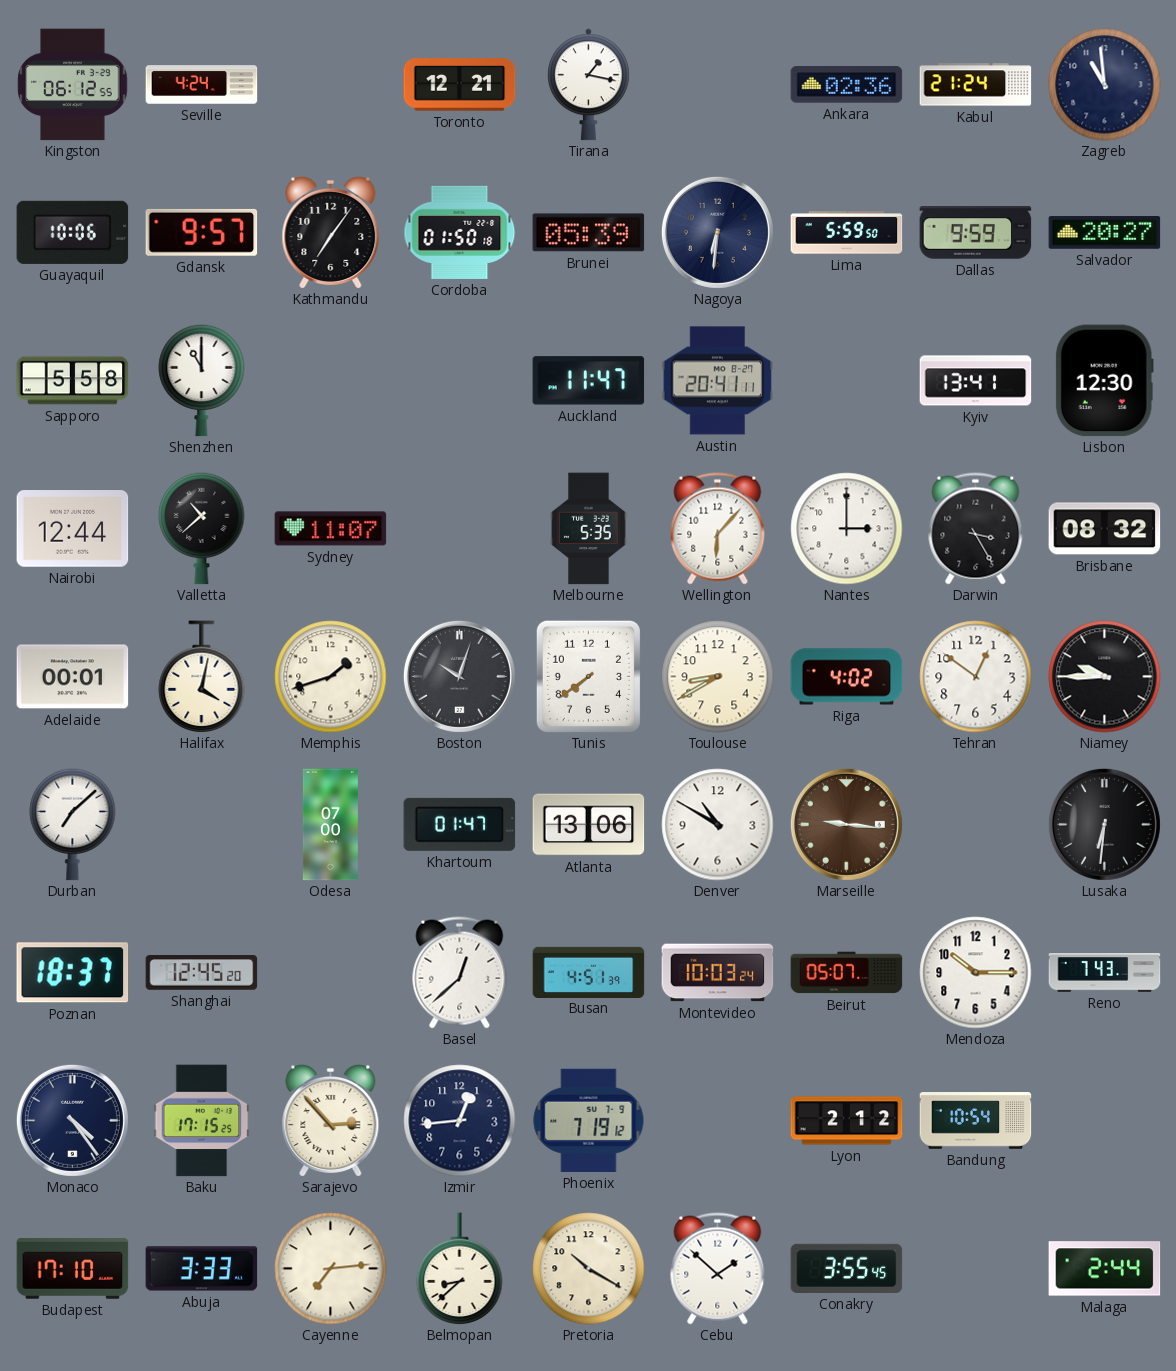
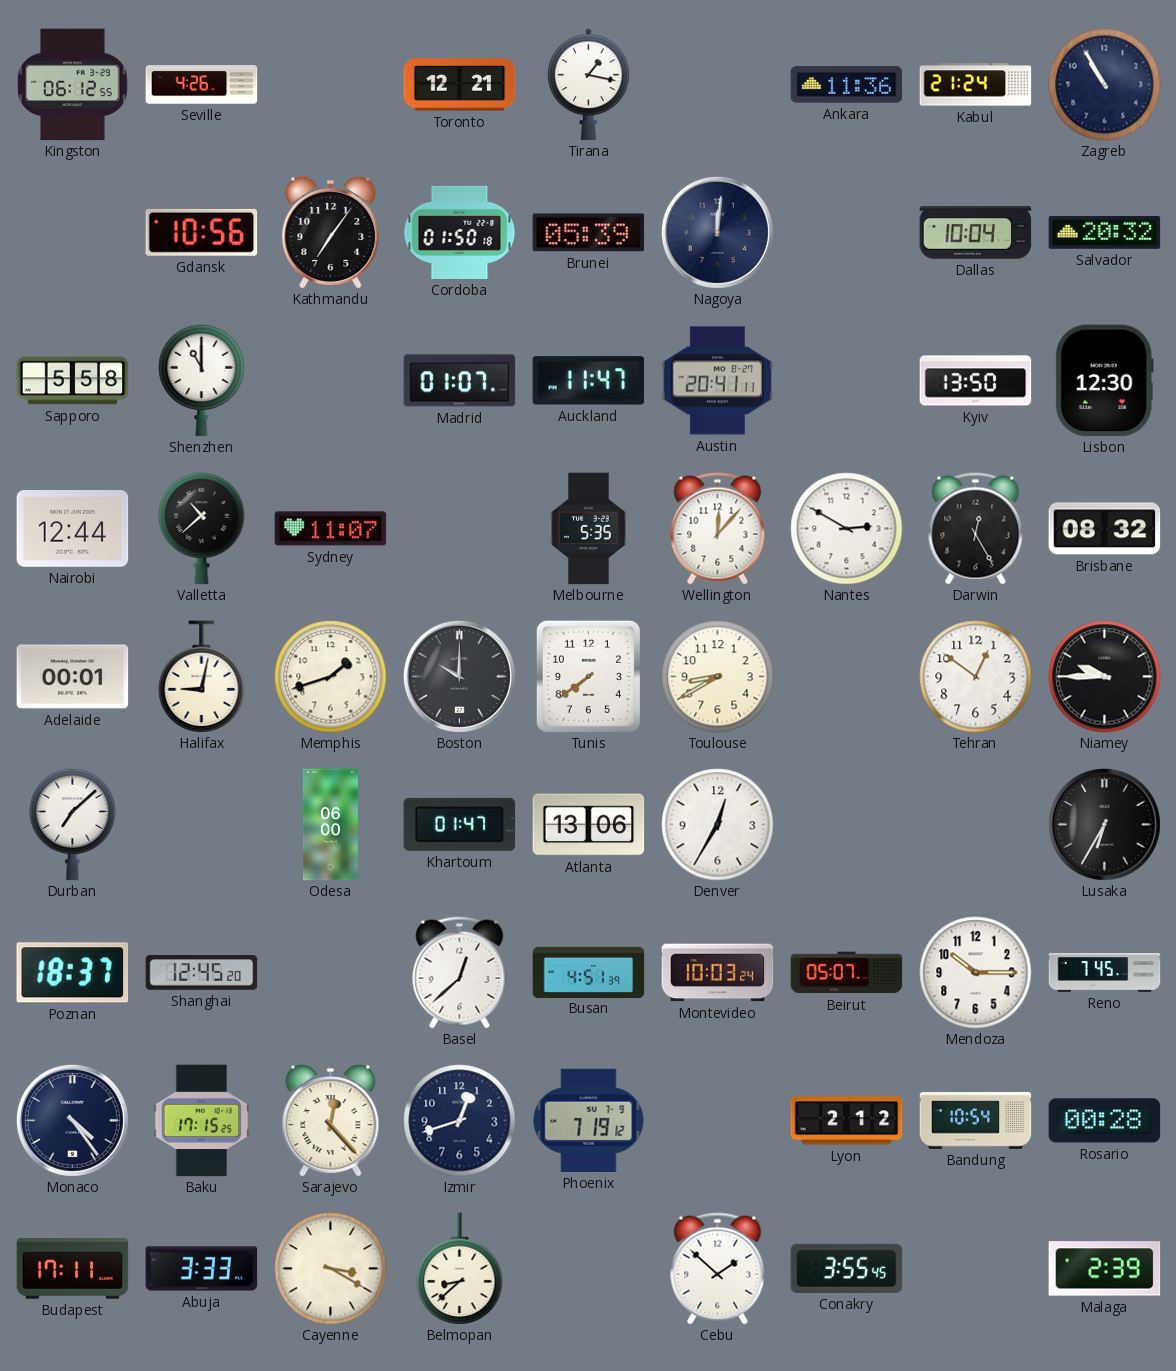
Seville: 4:24 -> 4:26 (202, 85)
Ankara: 02:36 -> 11:36 (847, 85)
Zagreb: 10:59 -> 10:55 (1105, 85)
Guayaquil: 10:06 -> none (73, 232)
Gdansk: 9:57 -> 10:56 (202, 232)
Nagoya: 6:31 -> 12:01 (717, 232)
Lima: 5:59 -> none (847, 233)
Dallas: 9:59 -> 10:04 (976, 233)
Salvador: 20:27 -> 20:32 (1105, 233)
Madrid: none -> 01:07 (460, 381)
Kyiv: 13:41 -> 13:50 (976, 381)
Wellington: 6:07 -> 12:07 (718, 529)
Nantes: 3:00 -> 2:50 (847, 529)
Darwin: 3:25 -> 12:25 (976, 529)
Halifax: 4:02 -> 9:02 (202, 677)
Boston: 10:03 -> 10:00 (459, 676)
Riga: 4:02 -> none (847, 677)
Odesa: 07:00 -> 06:00 (330, 825)
Denver: 10:50 -> 12:35 (718, 825)
Marseille: 9:16 -> none (846, 824)
Lusaka: 6:31 -> 6:35 (1104, 824)
Reno: 7:43 -> 7:45 (1105, 973)
Sarajevo: 2:53 -> 12:23 (331, 1120)
Izmir: 12:44 -> 12:42 (460, 1121)
Rosario: none -> 00:28 (1105, 1121)
Budapest: 17:10 -> 17:11 (73, 1269)
Cayenne: 7:14 -> 3:20 (331, 1269)
Pretoria: 10:20 -> none (589, 1269)
Malaga: 2:44 -> 2:39 (1105, 1269)
